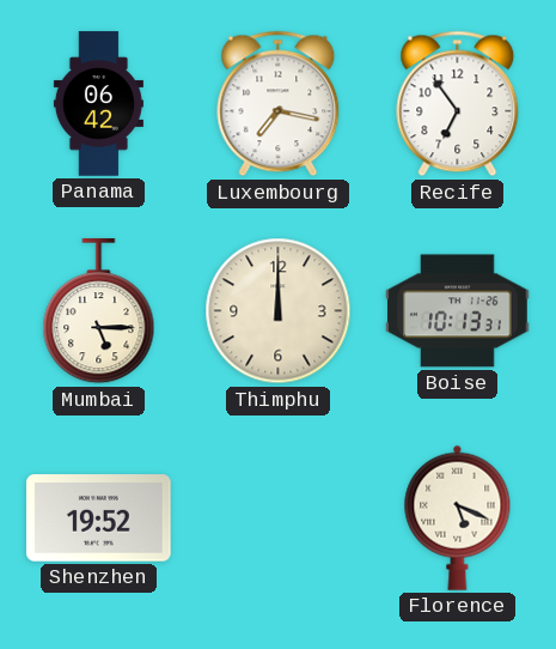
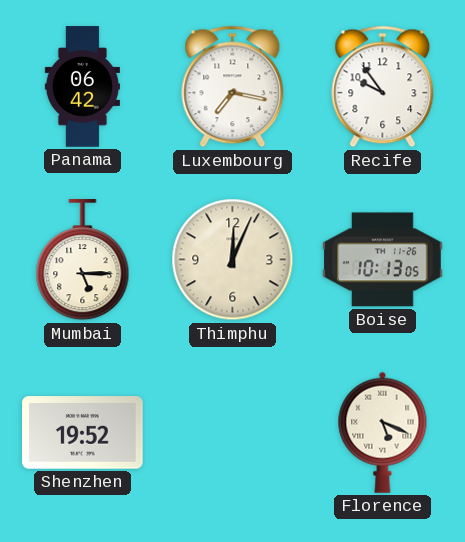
Recife: 6:54 -> 9:54 (383, 87)
Thimphu: 12:00 -> 12:04 (233, 260)
Boise: 10:13:31 -> 10:13:05 (383, 260)
